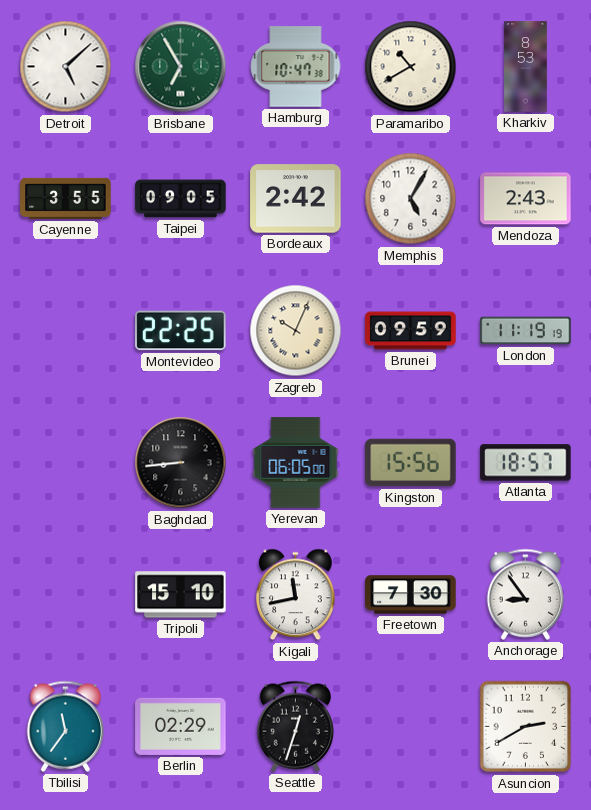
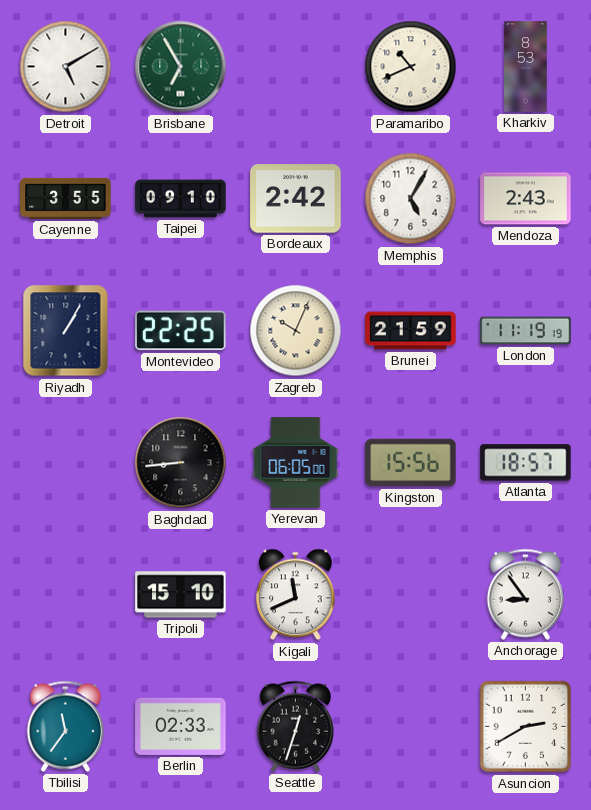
Detroit: 5:08 -> 5:10 (66, 67)
Hamburg: 10:47 -> none (296, 67)
Paramaribo: 10:40 -> 10:41 (411, 67)
Taipei: 09:05 -> 09:10 (181, 199)
Riyadh: none -> 1:05 (66, 331)
Brunei: 09:59 -> 21:59 (411, 331)
Kigali: 11:43 -> 11:41 (296, 595)
Freetown: 7:30 -> none (411, 595)
Berlin: 02:29 -> 02:33 (181, 726)
